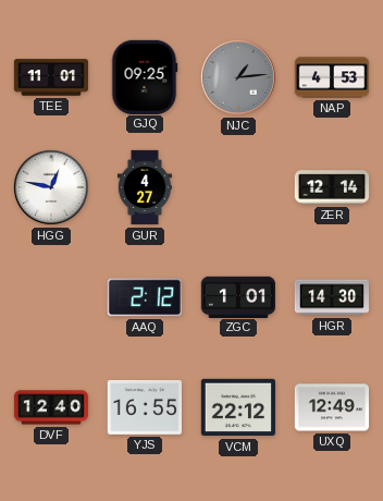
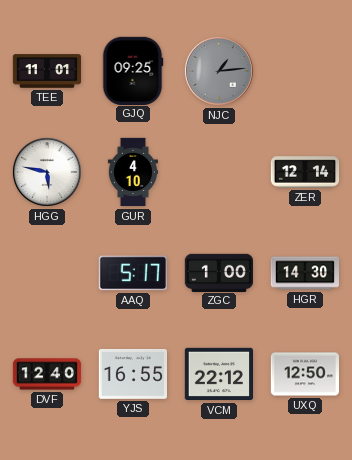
NAP: 4:53 -> none (332, 77)
HGG: 12:47 -> 5:47 (47, 172)
GUR: 4:27 -> 4:10 (133, 172)
AAQ: 2:12 -> 5:17 (133, 273)
ZGC: 1:01 -> 1:00 (218, 272)
UXQ: 12:49 -> 12:50 (305, 374)
